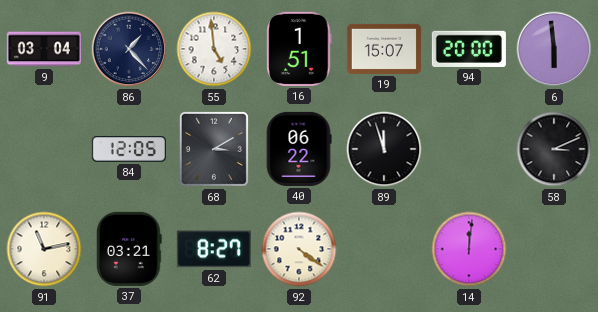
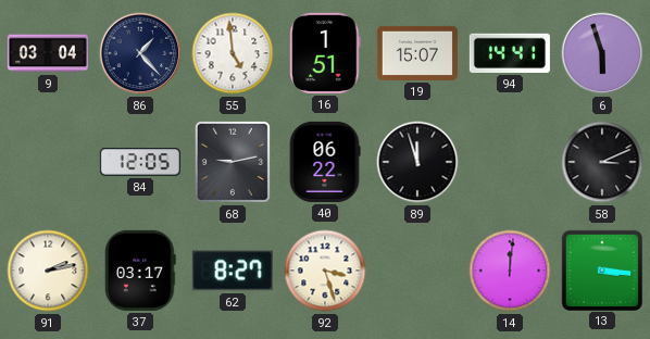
94: 20:00 -> 14:41 (510, 53)
6: 5:59 -> 5:57 (602, 53)
68: 3:10 -> 9:13 (233, 162)
91: 11:13 -> 2:13 (48, 271)
37: 03:21 -> 03:17 (141, 271)
92: 4:21 -> 3:27 (325, 271)
13: none -> 3:16 (601, 269)
